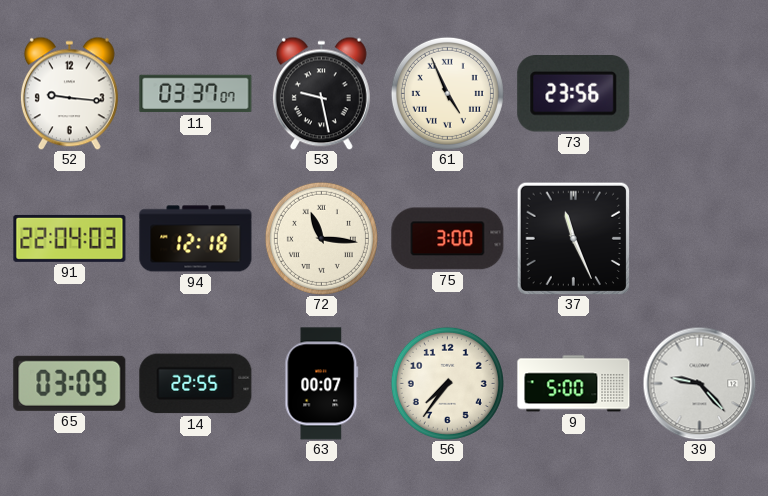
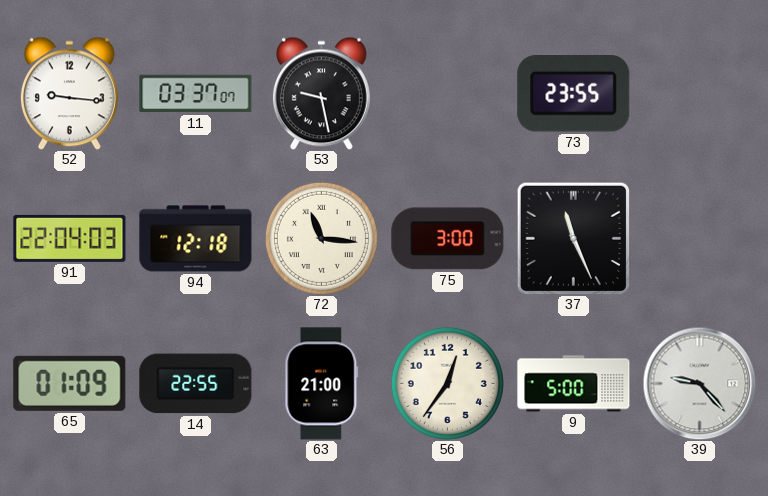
61: 4:56 -> none (447, 93)
73: 23:56 -> 23:55 (574, 94)
65: 03:09 -> 01:09 (70, 383)
63: 00:07 -> 21:00 (322, 384)
56: 7:36 -> 12:36 (447, 383)
